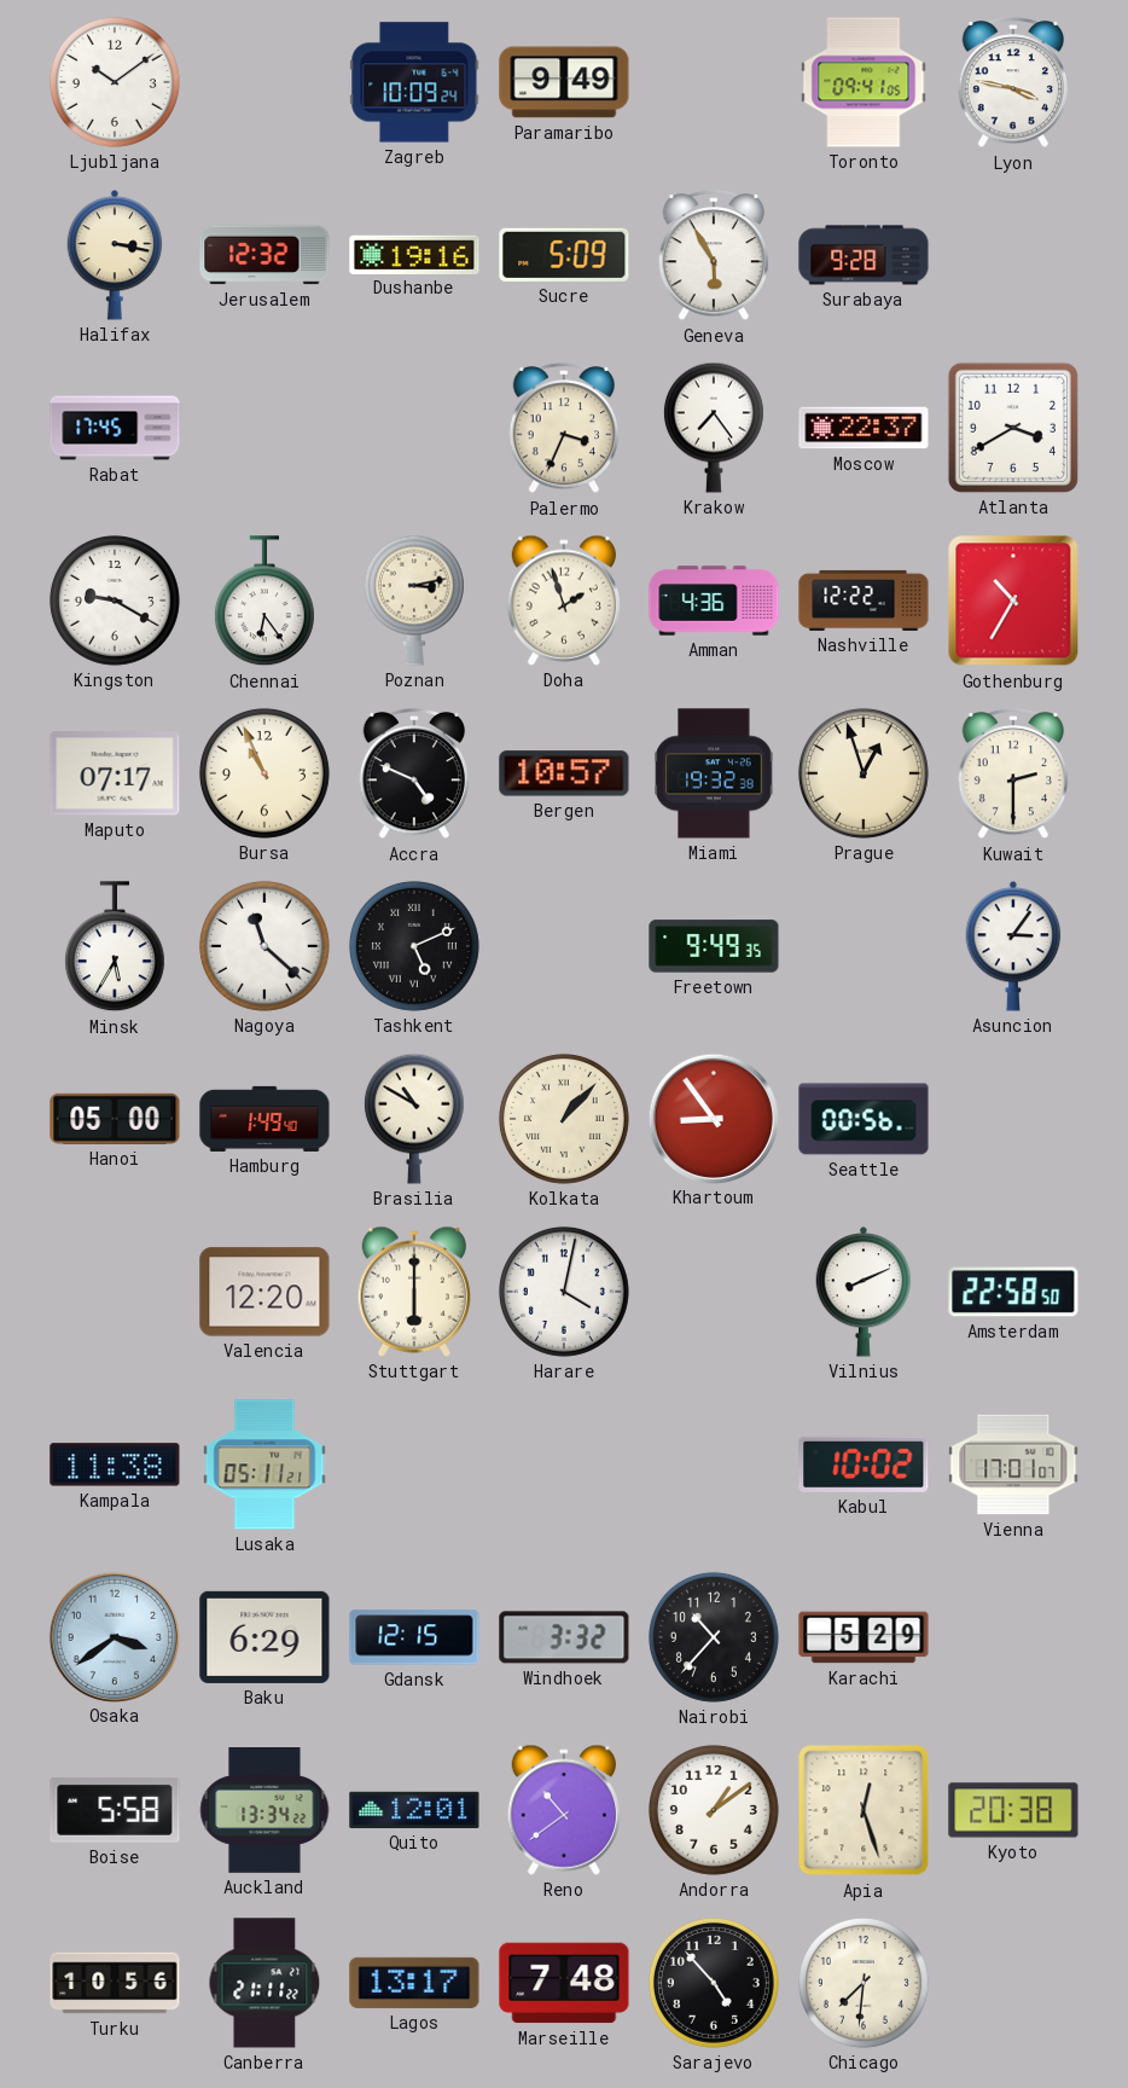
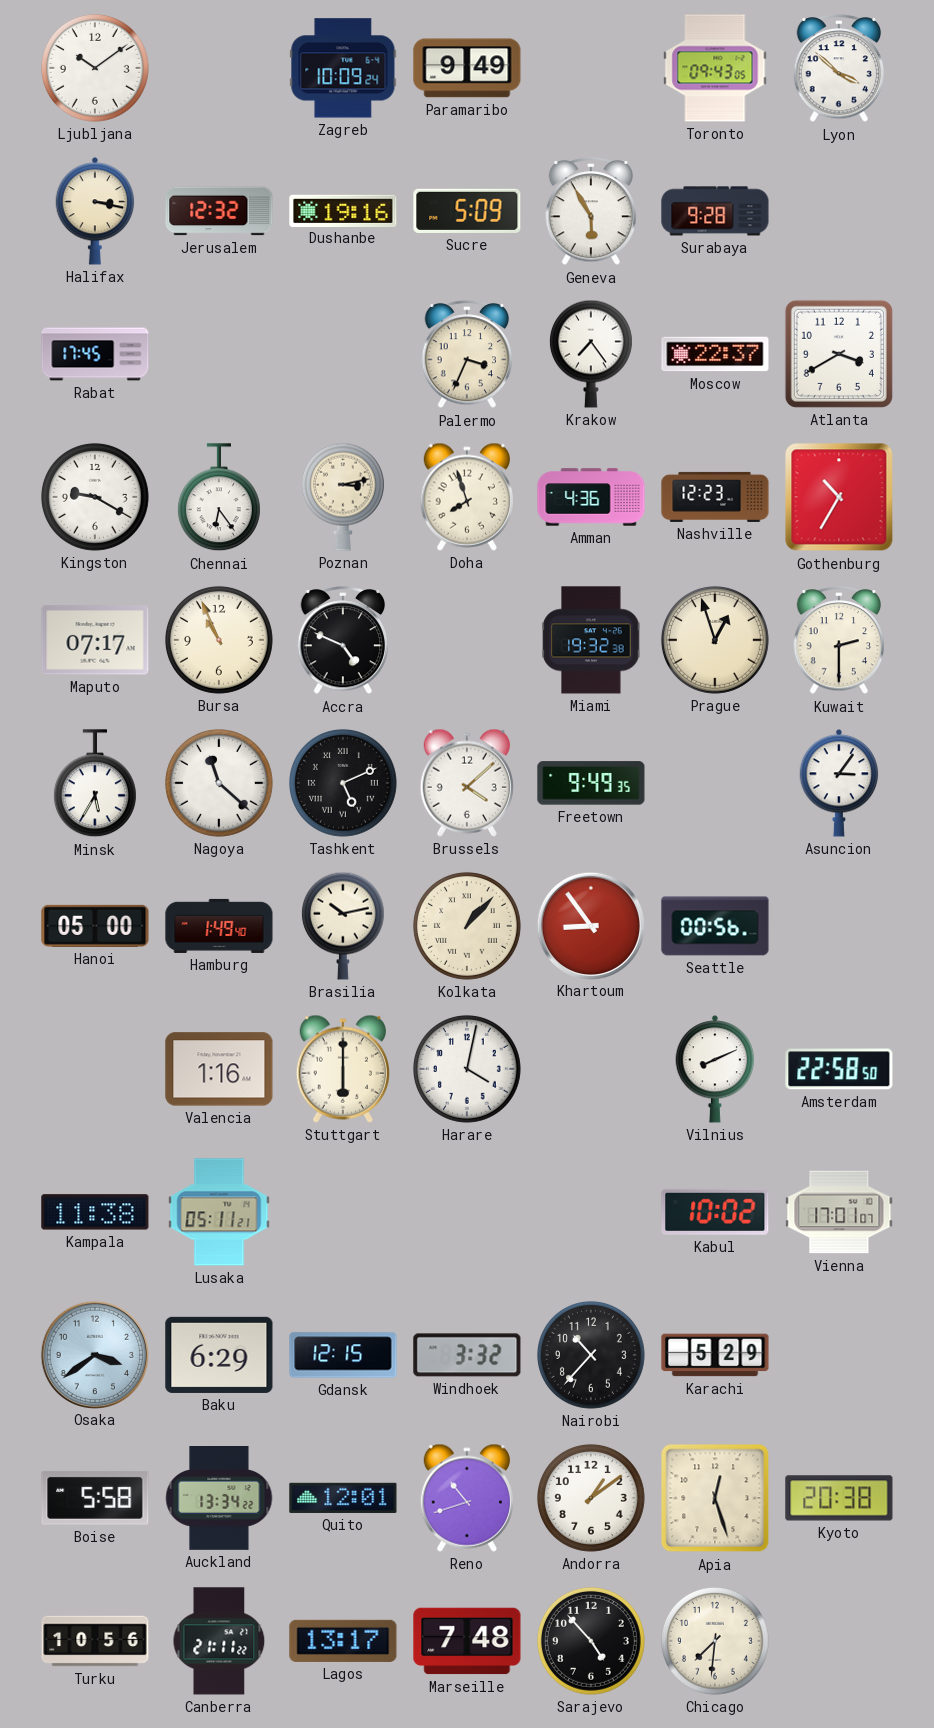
Toronto: 09:41 -> 09:43 (715, 68)
Lyon: 3:47 -> 3:52 (839, 69)
Doha: 1:57 -> 7:57 (467, 497)
Nashville: 12:22 -> 12:23 (715, 497)
Bergen: 10:57 -> none (564, 773)
Brussels: none -> 4:08 (467, 783)
Brasilia: 10:50 -> 10:13 (343, 926)
Valencia: 12:20 -> 1:16 (219, 1069)
Reno: 10:39 -> 10:42 (467, 1498)
